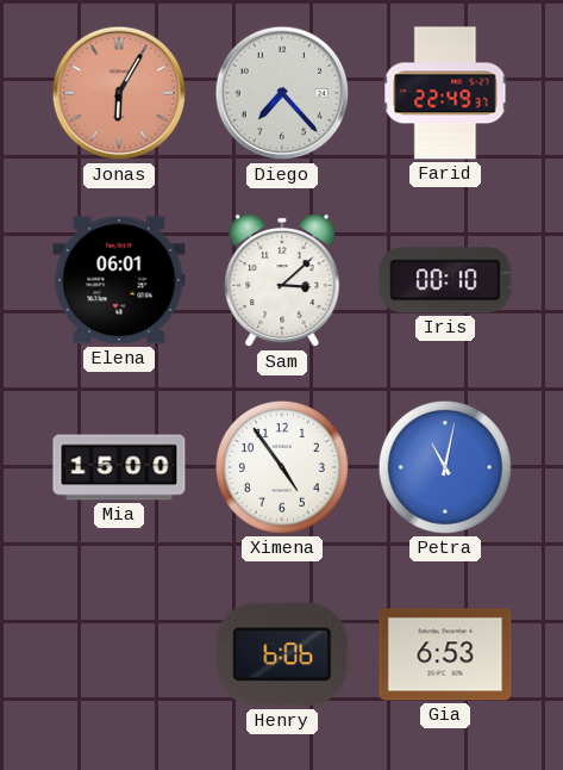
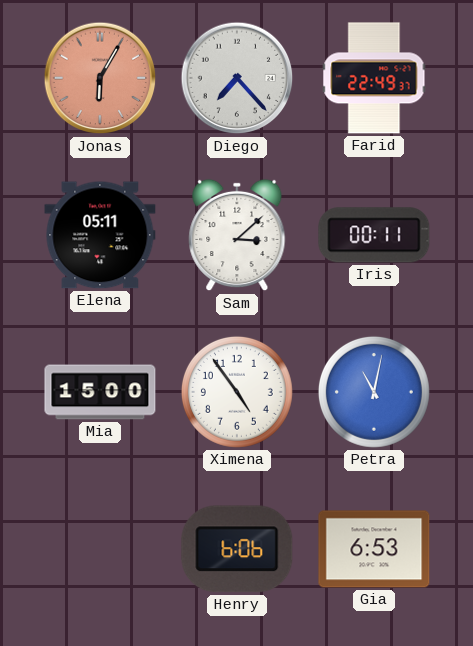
Elena: 06:01 -> 05:11 (100, 235)
Iris: 00:10 -> 00:11 (374, 235)
